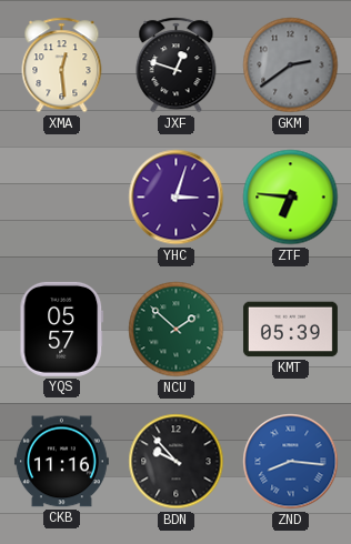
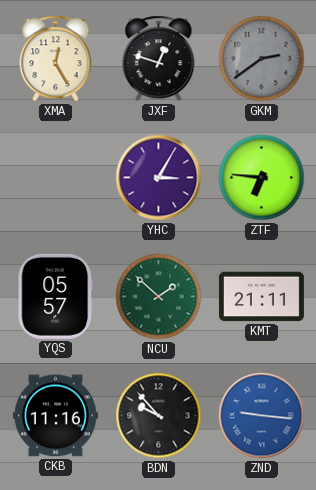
XMA: 12:29 -> 12:25 (56, 59)
YHC: 3:03 -> 3:05 (159, 178)
KMT: 05:39 -> 21:11 (261, 297)
ZND: 8:16 -> 9:16 (262, 416)
